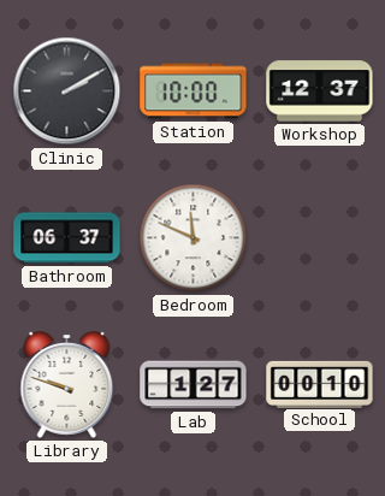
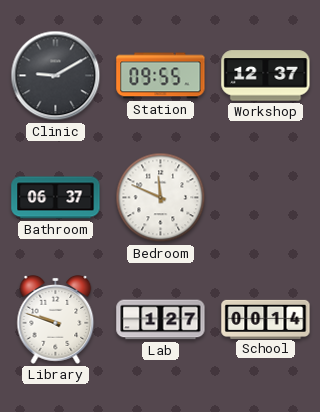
Clinic: 2:10 -> 9:10 (56, 76)
Station: 10:00 -> 09:55 (161, 76)
School: 00:10 -> 00:14 (266, 319)
